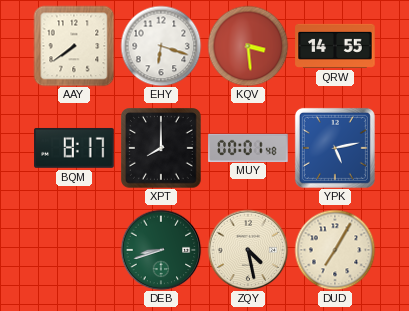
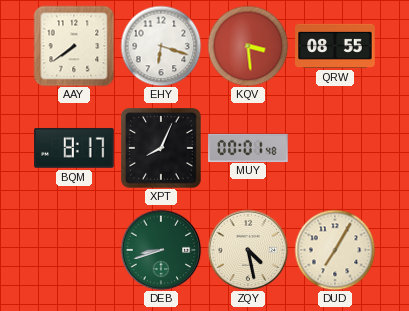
QRW: 14:55 -> 08:55 (335, 46)
XPT: 8:00 -> 8:04 (162, 149)
YPK: 5:13 -> none (335, 148)
